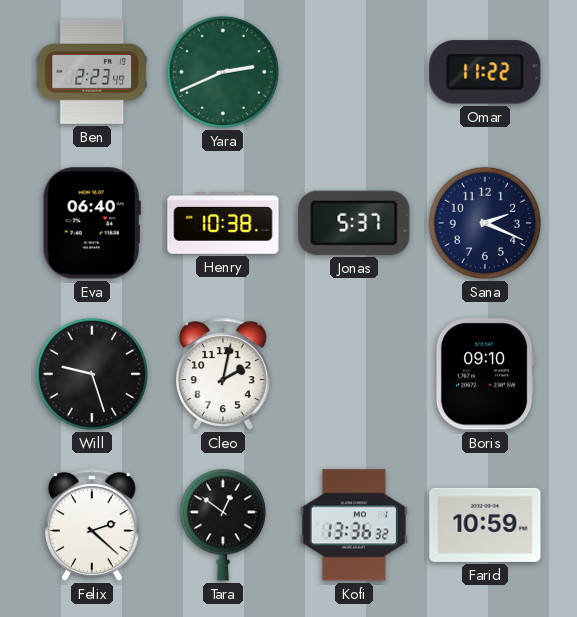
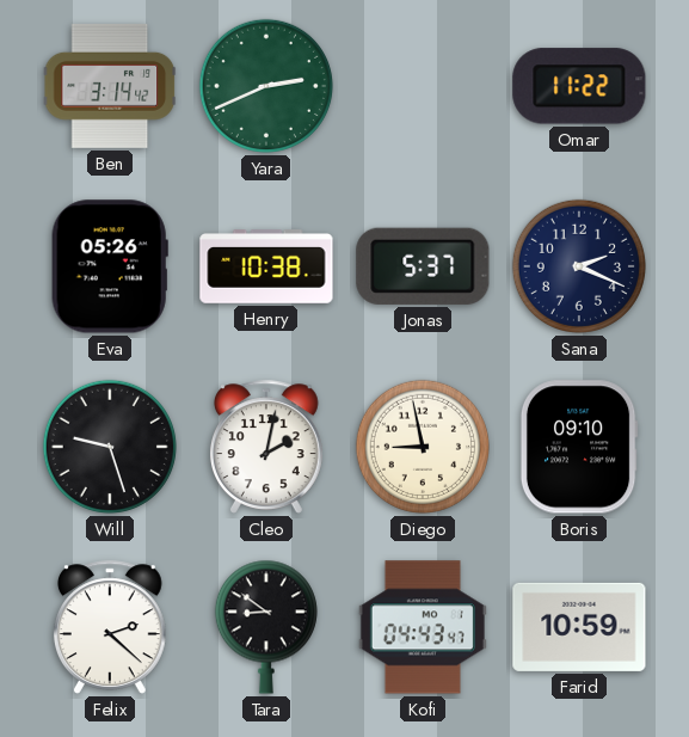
Ben: 2:23 -> 3:14 (109, 86)
Eva: 06:40 -> 05:26 (110, 266)
Diego: none -> 8:58 (423, 447)
Tara: 12:51 -> 8:51 (266, 627)
Kofi: 13:36 -> 04:43 (423, 627)
